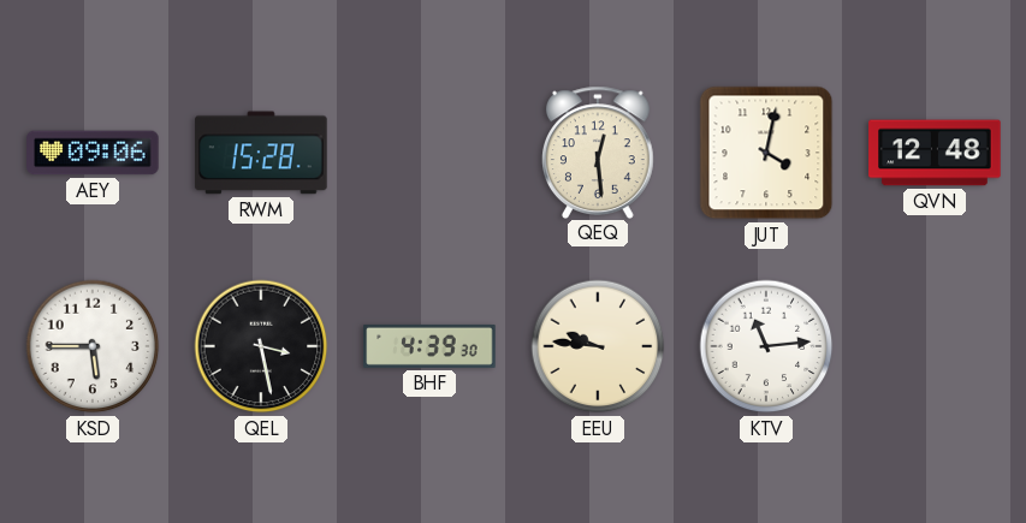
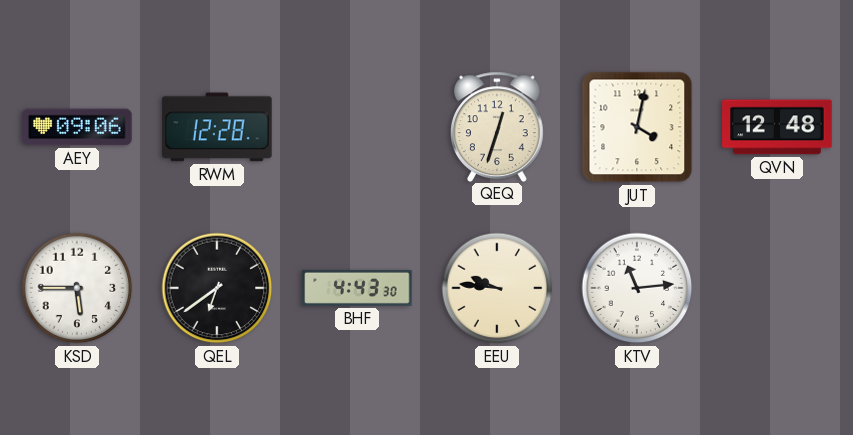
RWM: 15:28 -> 12:28 (217, 127)
QEQ: 12:29 -> 12:33 (498, 126)
QEL: 3:28 -> 6:39 (217, 288)
BHF: 4:39 -> 4:43 (357, 288)
